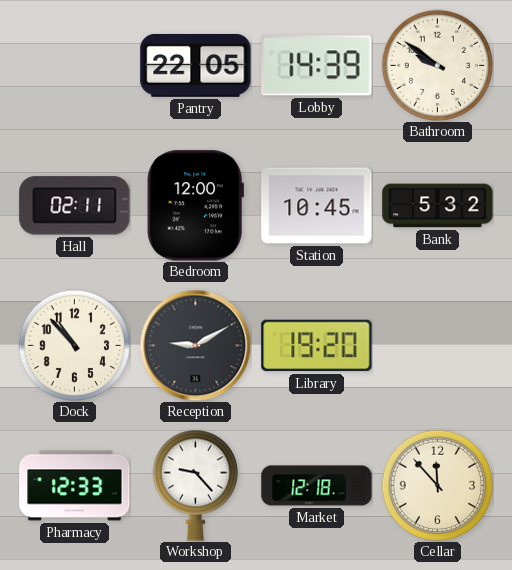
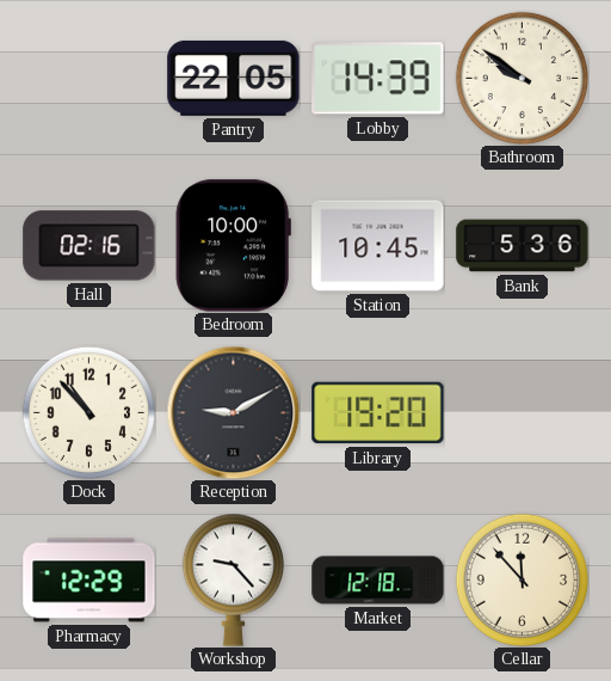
Hall: 02:11 -> 02:16 (90, 246)
Bedroom: 12:00 -> 10:00 (233, 246)
Bank: 5:32 -> 5:36 (523, 246)
Pharmacy: 12:33 -> 12:29 (90, 581)
